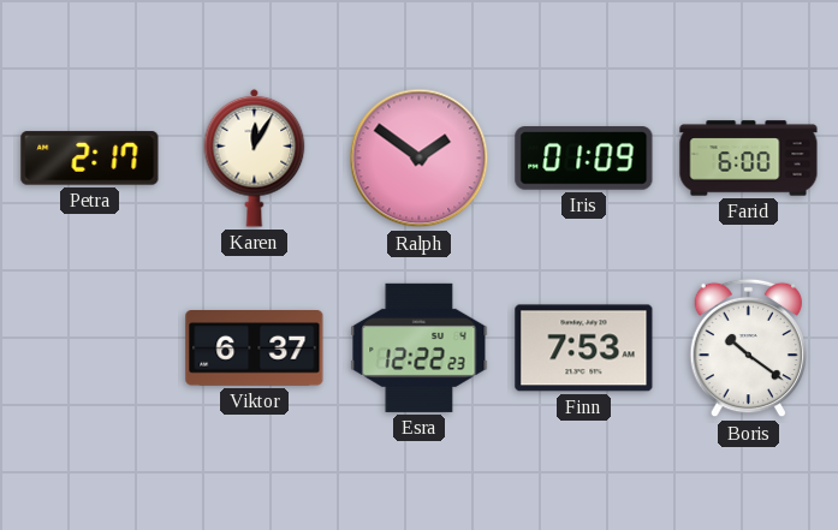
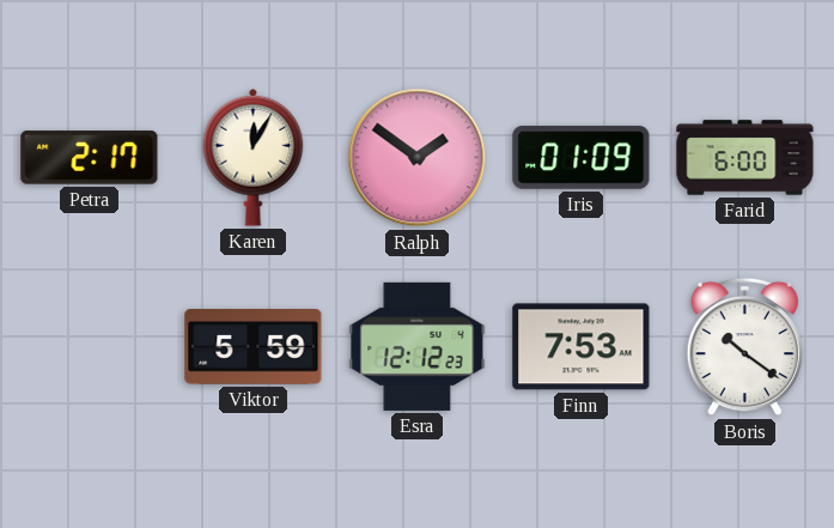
Viktor: 6:37 -> 5:59 (254, 347)
Esra: 12:22 -> 12:12 (418, 346)
